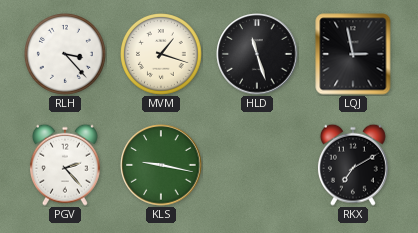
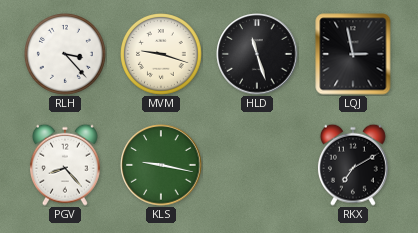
MVM: 1:18 -> 9:18 (162, 55)
PGV: 2:23 -> 8:23 (65, 165)
